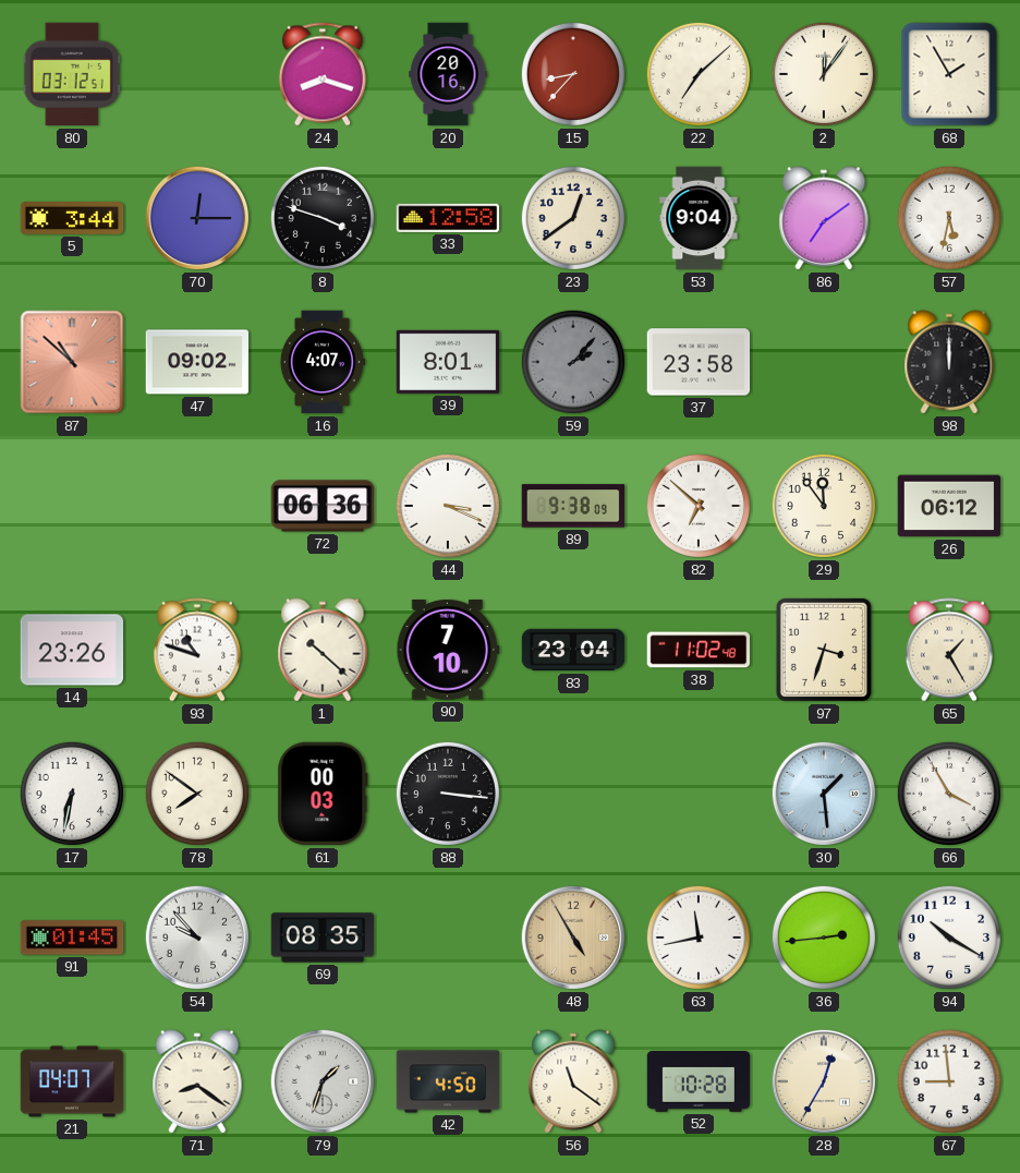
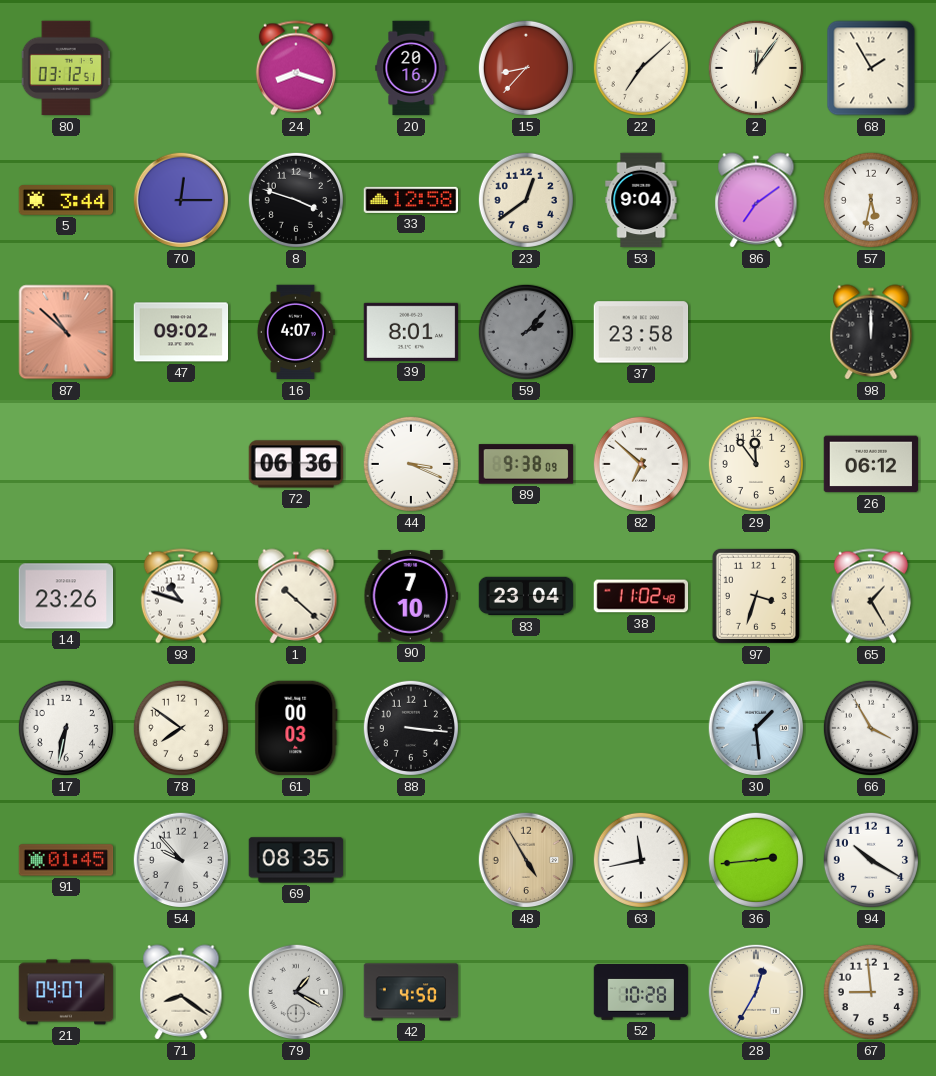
79: 1:33 -> 1:20 (296, 992)
56: 11:21 -> none (573, 1081)
